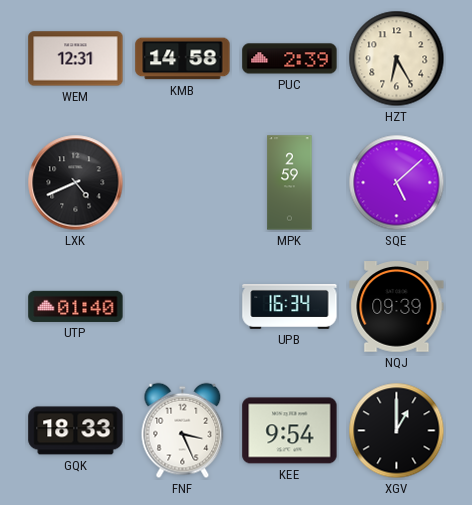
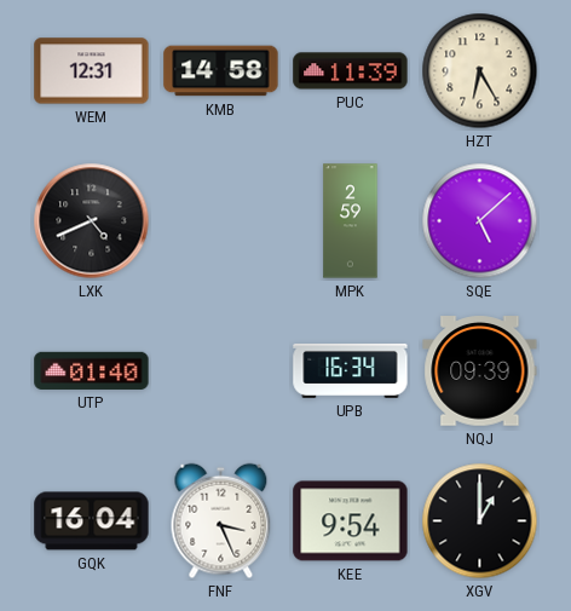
PUC: 2:39 -> 11:39 (351, 71)
GQK: 18:33 -> 16:04 (92, 521)
